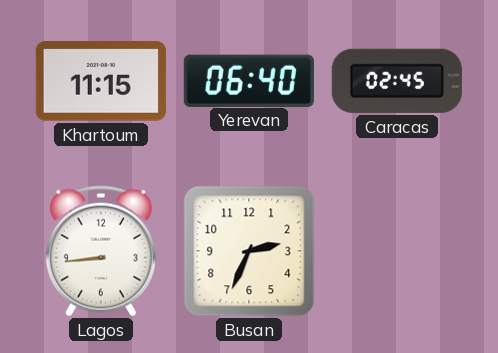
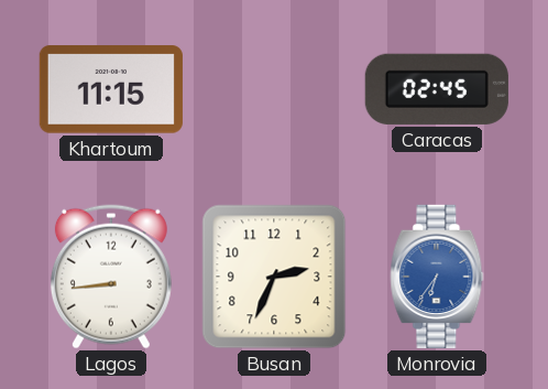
Yerevan: 06:40 -> none (249, 80)
Monrovia: none -> 6:36 (437, 277)
